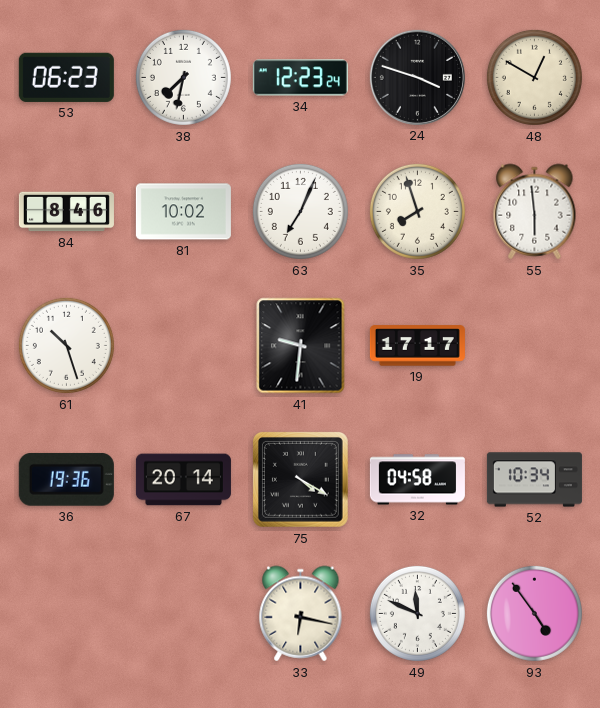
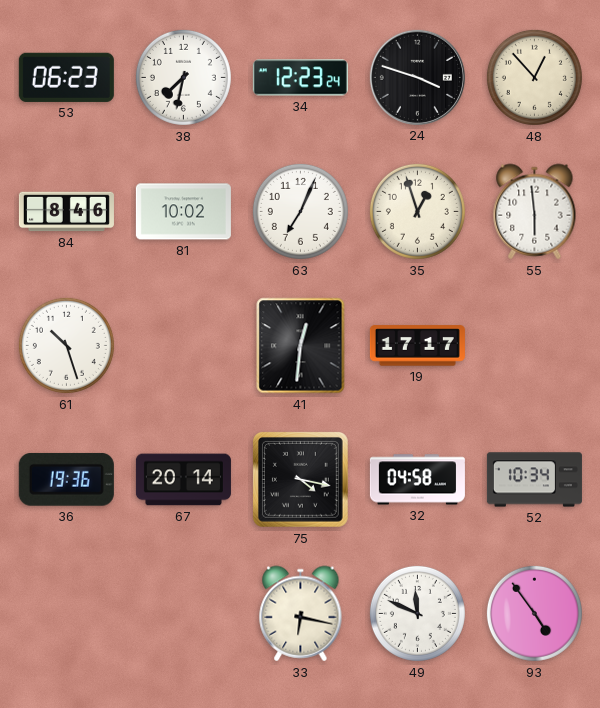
48: 12:50 -> 12:53 (534, 77)
35: 7:57 -> 12:57 (417, 211)
41: 9:31 -> 12:31 (301, 346)
75: 4:20 -> 4:17 (300, 479)
